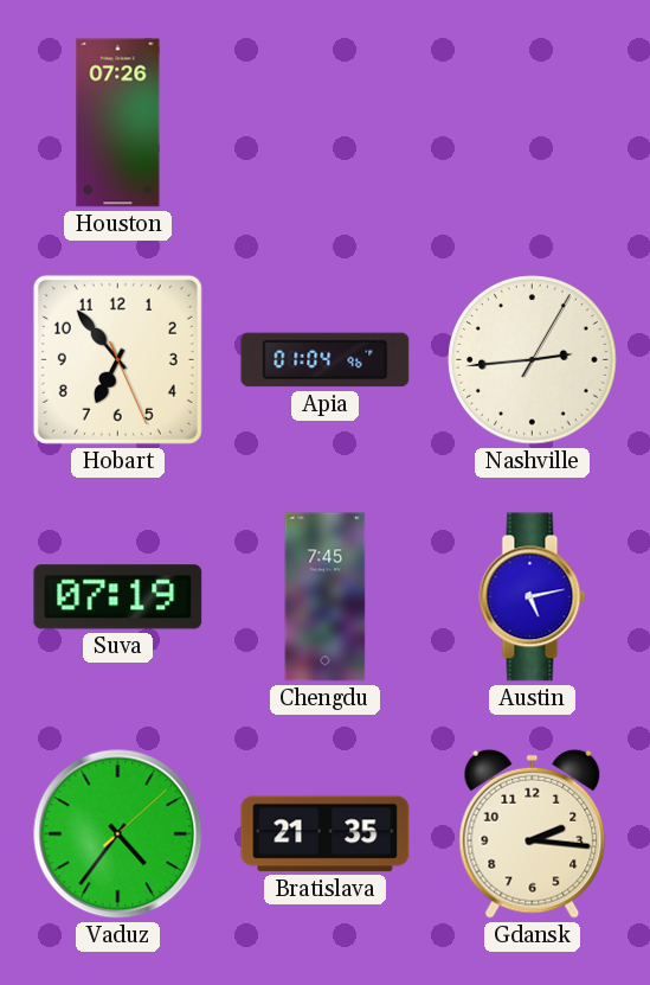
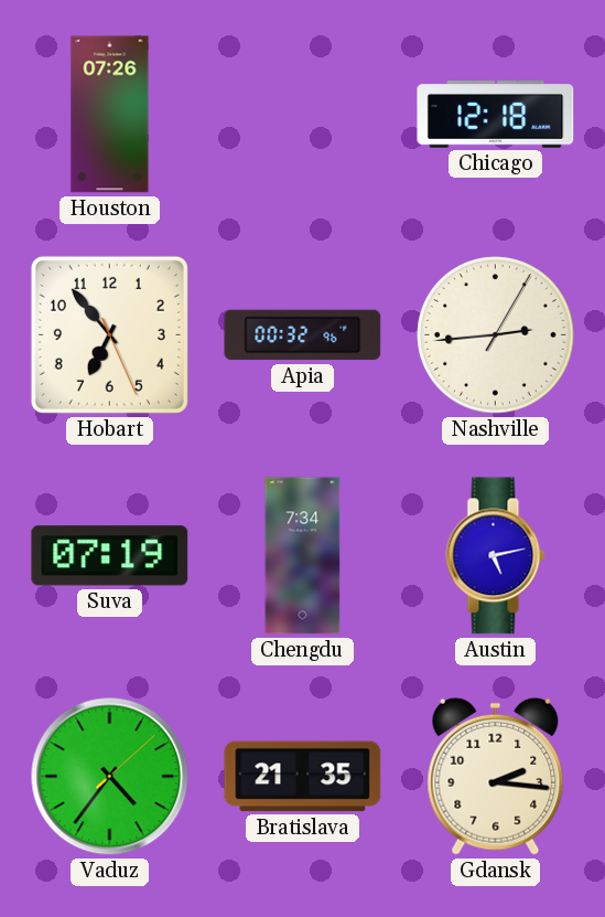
Chicago: none -> 12:18 (496, 115)
Apia: 01:04 -> 00:32 (303, 335)
Chengdu: 7:45 -> 7:34 (303, 556)
